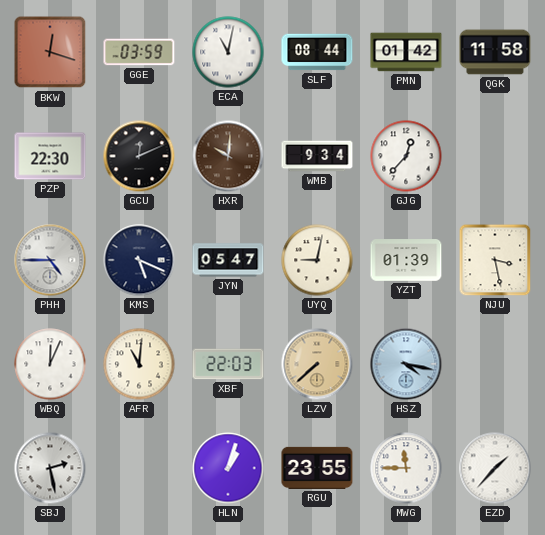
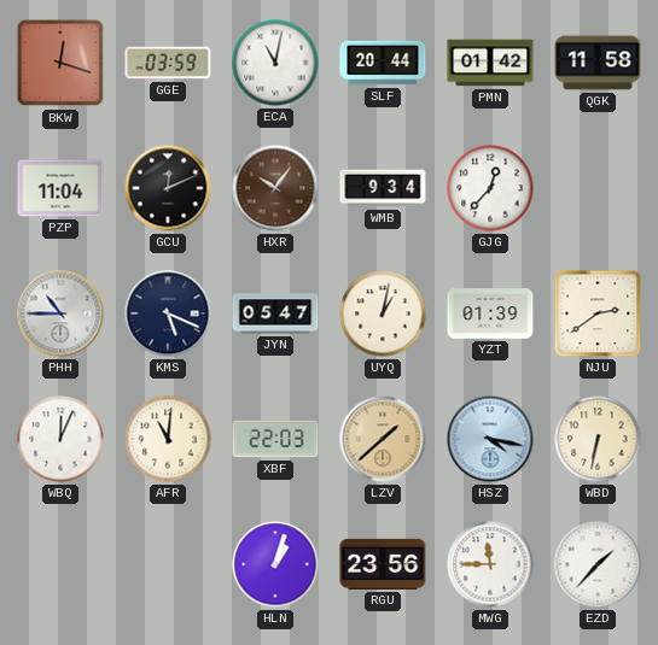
SLF: 08:44 -> 20:44 (383, 63)
PZP: 22:30 -> 11:04 (60, 188)
HXR: 10:01 -> 10:06 (275, 188)
PHH: 4:45 -> 10:45 (60, 313)
UYQ: 9:02 -> 1:02 (383, 313)
NJU: 3:28 -> 2:39 (598, 313)
LZV: 7:38 -> 1:38 (383, 439)
WBD: none -> 6:32 (598, 439)
SBJ: 2:28 -> none (50, 468)
RGU: 23:55 -> 23:56 (383, 564)
